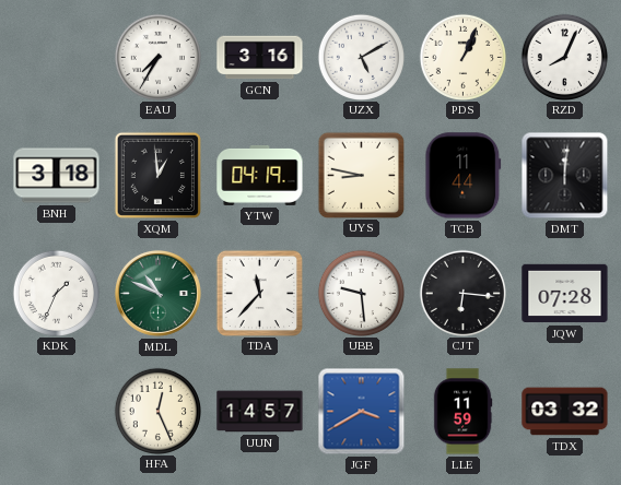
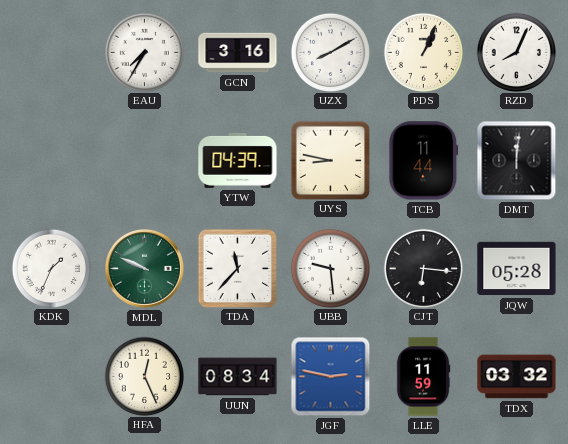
UZX: 5:10 -> 8:10 (330, 52)
BNH: 3:18 -> none (57, 176)
XQM: 12:59 -> none (157, 175)
YTW: 04:19 -> 04:39 (238, 160)
MDL: 10:49 -> 9:49 (144, 268)
JQW: 07:28 -> 05:28 (517, 269)
UUN: 14:57 -> 08:34 (238, 377)
JGF: 3:40 -> 2:47 (331, 377)
